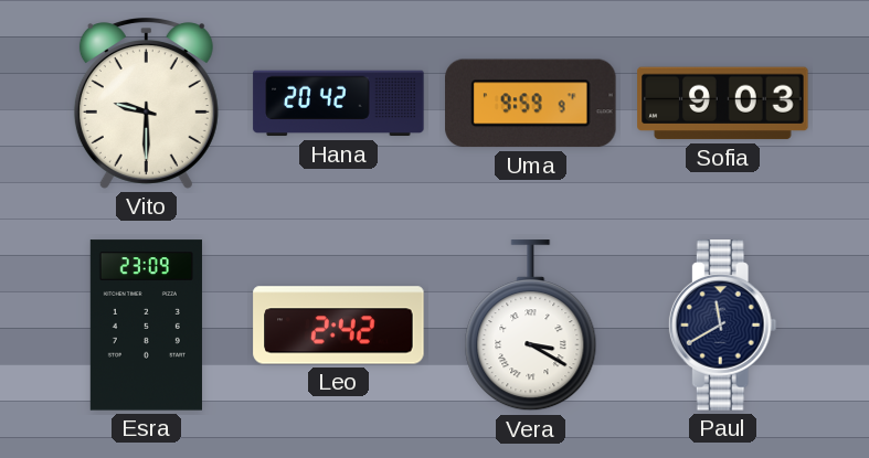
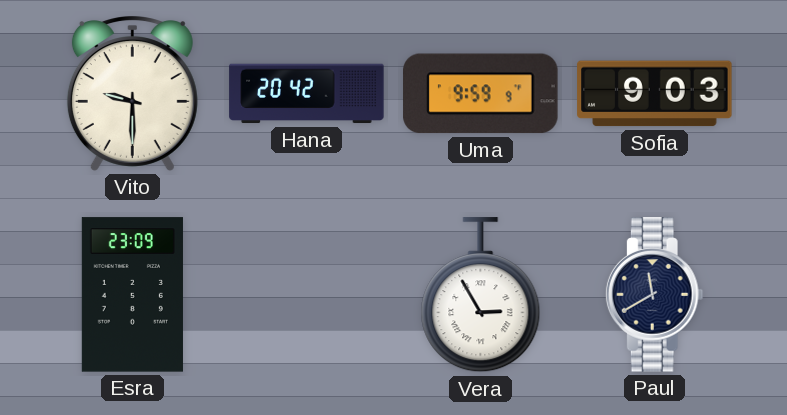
Leo: 2:42 -> none (339, 326)
Vera: 3:20 -> 2:55 (481, 295)
